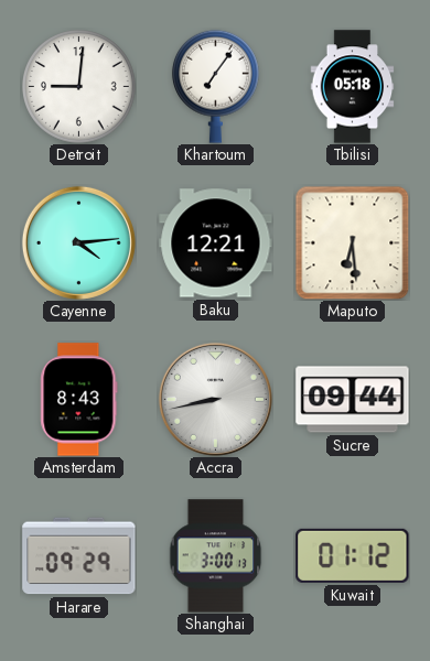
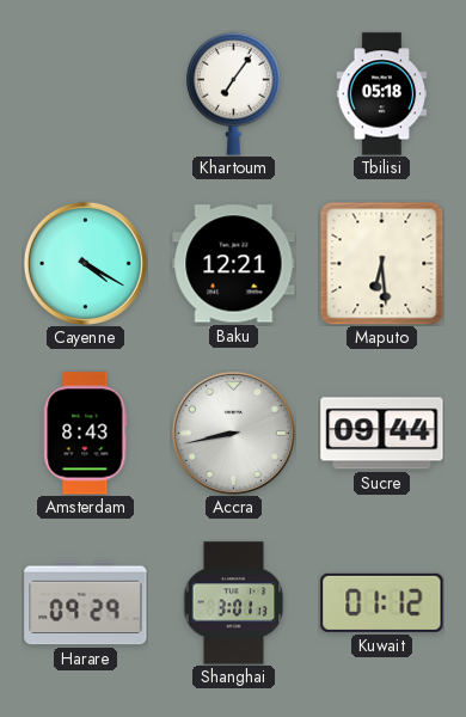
Detroit: 9:01 -> none (79, 87)
Cayenne: 4:14 -> 4:20 (85, 263)
Shanghai: 3:00 -> 3:01 (234, 603)
